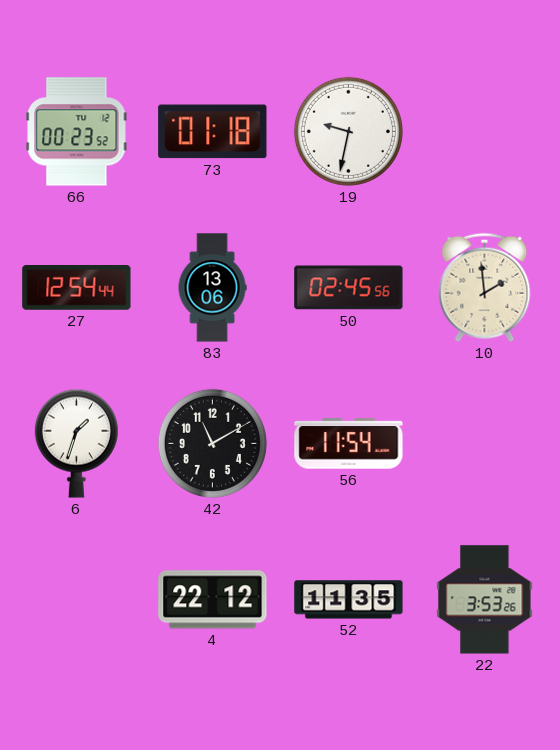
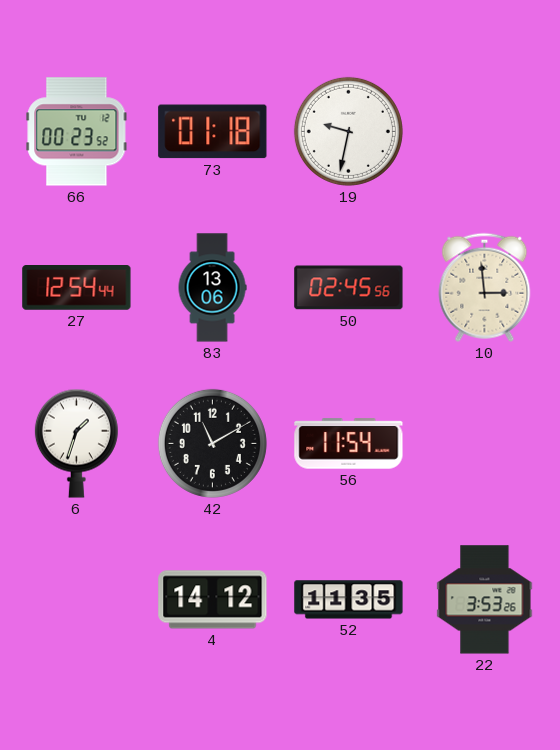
10: 1:59 -> 2:59 (485, 287)
4: 22:12 -> 14:12 (213, 600)
